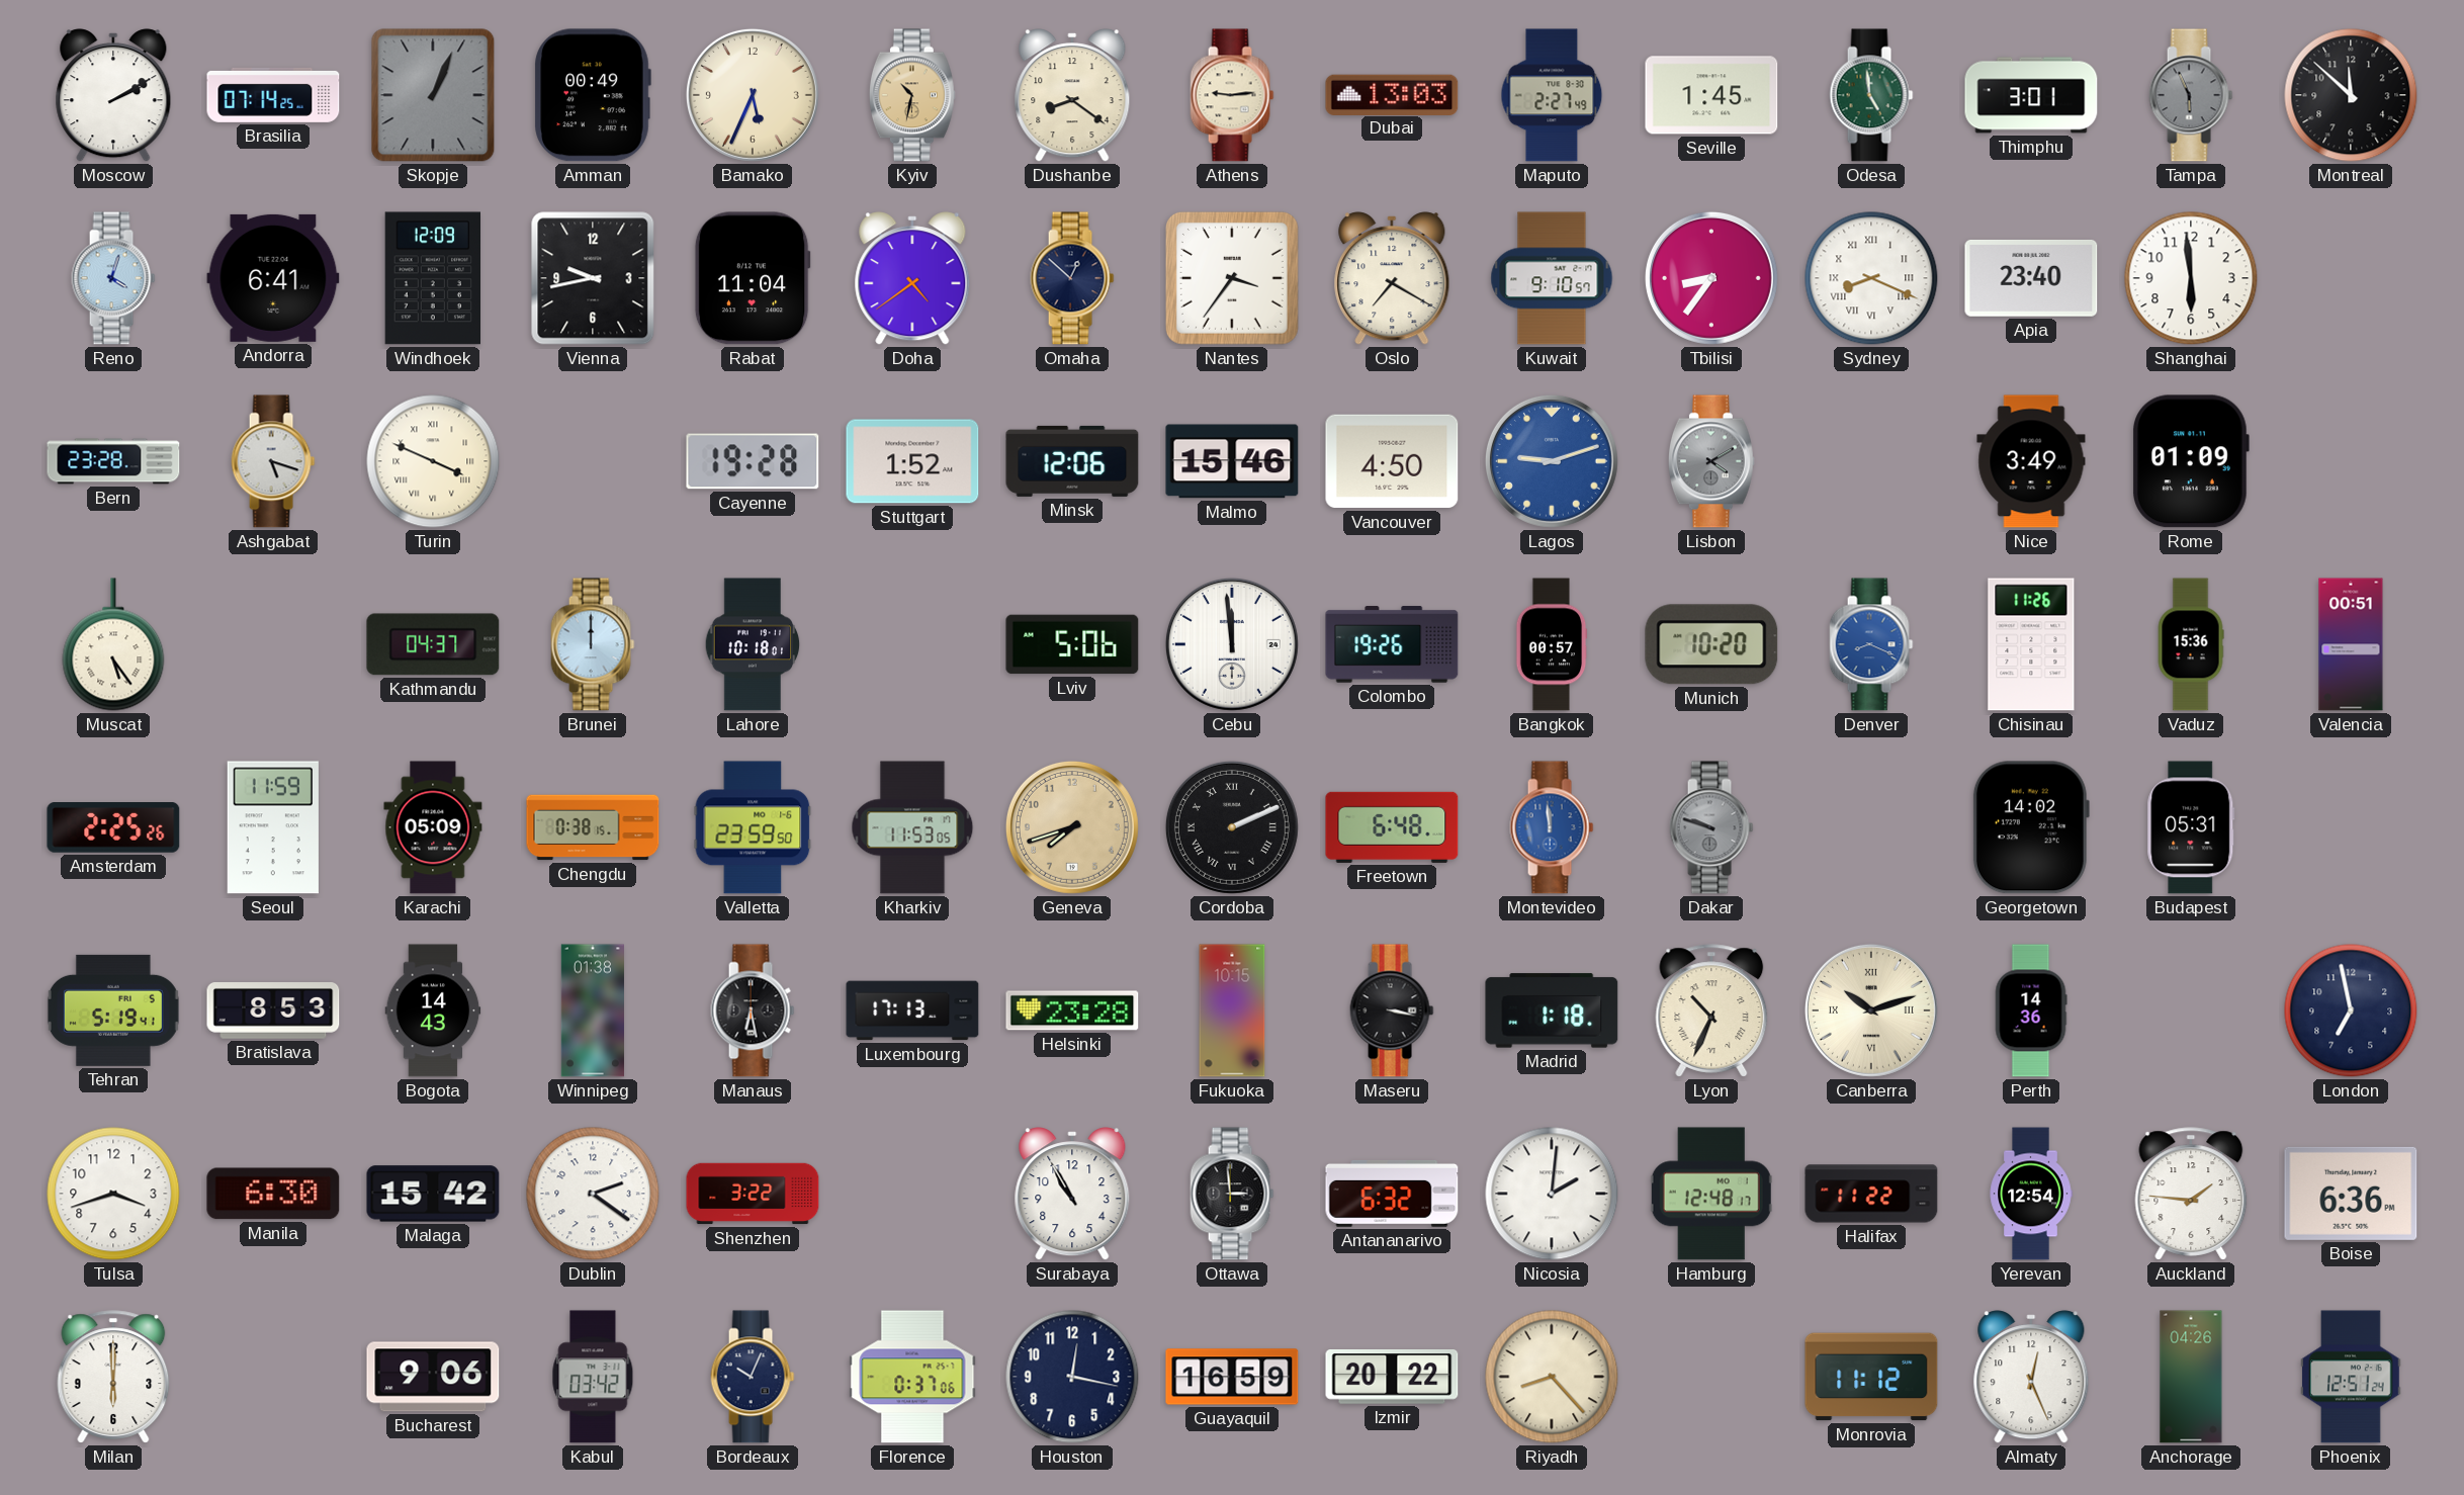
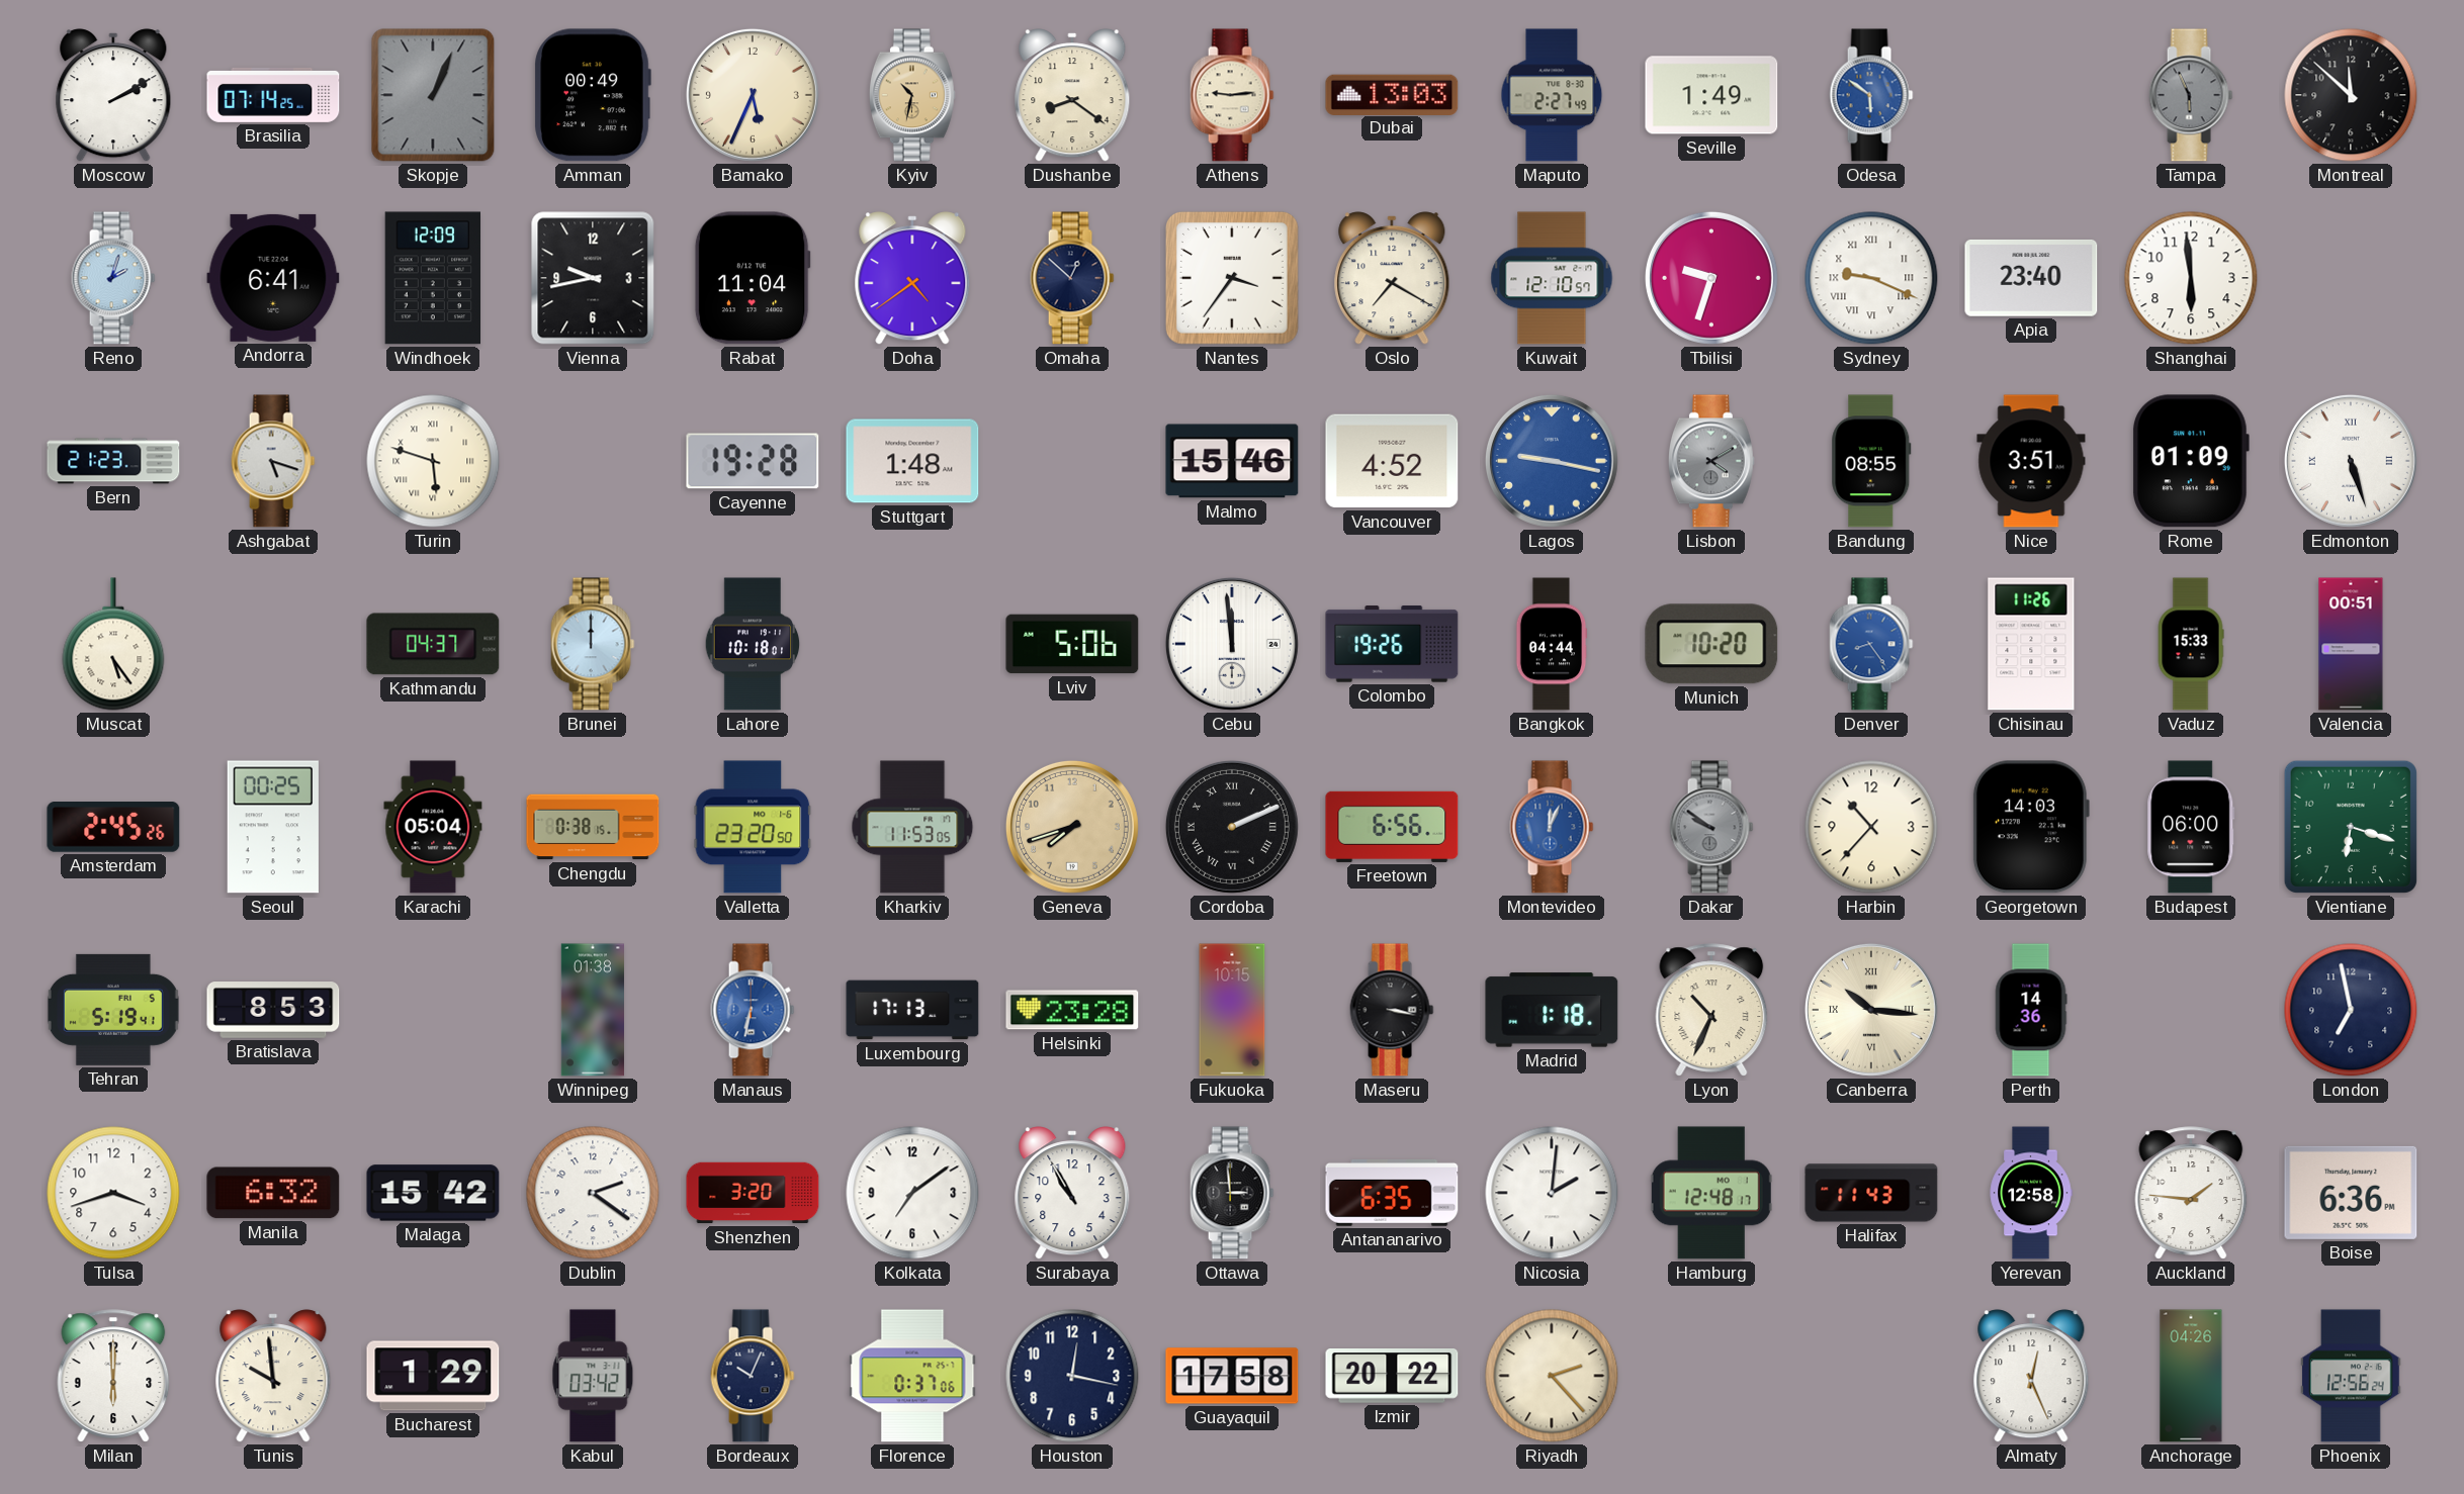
Seville: 1:45 -> 1:49 (1711, 95)
Odesa: 4:59 -> 5:51 (1871, 95)
Odesa dial: green -> blue (1871, 95)
Thimphu: 3:01 -> none (2031, 95)
Reno: 4:03 -> 2:03 (113, 278)
Kuwait: 9:10 -> 12:10 (1552, 278)
Tbilisi: 8:36 -> 9:33 (1711, 278)
Sydney: 8:19 -> 9:19 (1871, 278)
Bern: 23:28 -> 21:23 (113, 461)
Turin: 3:49 -> 5:48 (433, 461)
Stuttgart: 1:52 -> 1:48 (912, 461)
Minsk: 12:06 -> none (1072, 461)
Vancouver: 4:50 -> 4:52 (1392, 461)
Lagos: 9:12 -> 9:17 (1552, 461)
Bandung: none -> 08:55 (1871, 461)
Nice: 3:49 -> 3:51 (2031, 461)
Edmonton: none -> 5:27 (2351, 461)
Bangkok: 00:57 -> 04:44 (1552, 644)
Denver: 8:19 -> 8:24 (1871, 644)
Vaduz: 15:36 -> 15:33 (2191, 644)
Amsterdam: 2:25 -> 2:45 (113, 828)
Seoul: 11:59 -> 00:25 (273, 827)
Karachi: 05:09 -> 05:04 (433, 827)
Valletta: 23:59 -> 23:20 (753, 827)
Freetown: 6:48 -> 6:56 (1392, 827)
Montevideo: 11:59 -> 12:04 (1552, 827)
Dakar: 9:48 -> 9:51 (1711, 827)
Harbin: none -> 10:37 (1871, 827)
Georgetown: 14:02 -> 14:03 (2031, 827)
Budapest: 05:31 -> 06:00 (2191, 827)
Vientiane: none -> 6:18 (2351, 827)
Bogota: 14:43 -> none (433, 1010)
Manaus: 6:28 -> 6:32 (753, 1010)
Manaus dial: black -> blue (753, 1010)
Canberra: 10:12 -> 10:16 (1871, 1010)
Manila: 6:30 -> 6:32 (273, 1193)
Shenzhen: 3:22 -> 3:20 (753, 1193)
Kolkata: none -> 7:09 (912, 1193)
Antananarivo: 6:32 -> 6:35 (1392, 1193)
Halifax: 11:22 -> 11:43 (1871, 1193)
Yerevan: 12:54 -> 12:58 (2031, 1193)
Tunis: none -> 9:59 (273, 1376)
Bucharest: 9:06 -> 1:29 (433, 1376)
Guayaquil: 16:59 -> 17:58 (1232, 1376)
Riyadh: 8:23 -> 2:23 (1552, 1376)
Monrovia: 11:12 -> none (1871, 1377)
Phoenix: 12:51 -> 12:56 (2351, 1376)
